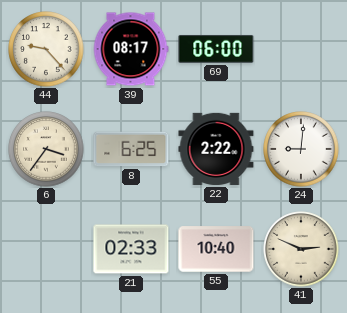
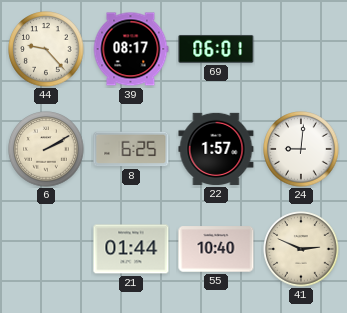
69: 06:00 -> 06:01 (216, 49)
6: 3:36 -> 2:10 (46, 149)
22: 2:22 -> 1:57 (216, 149)
21: 02:33 -> 01:44 (131, 249)
